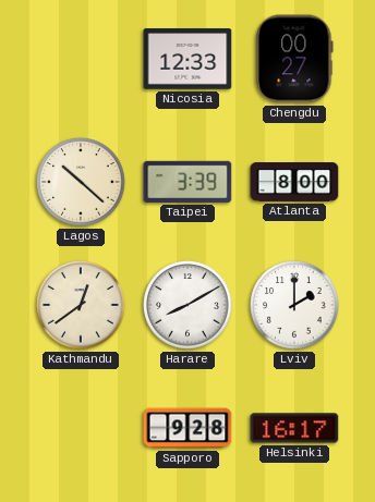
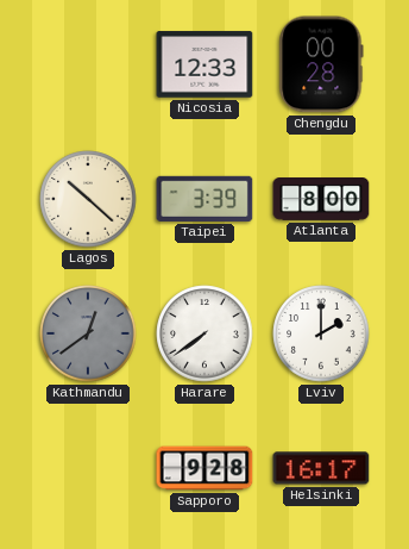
Chengdu: 00:27 -> 00:28 (321, 64)
Kathmandu dial: cream -> grey (88, 333)
Harare: 8:10 -> 7:39 (204, 333)
